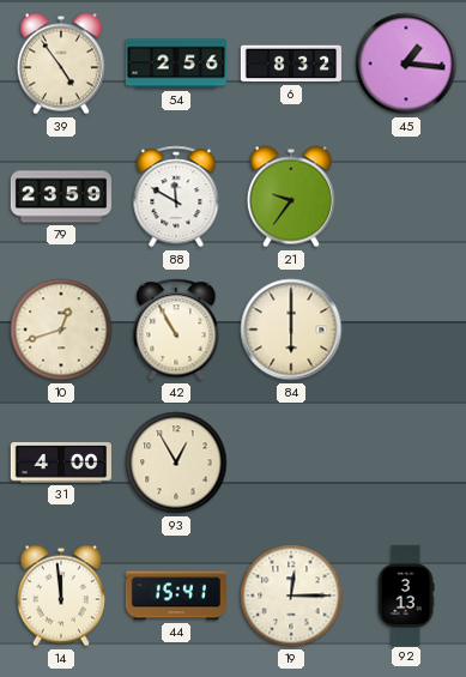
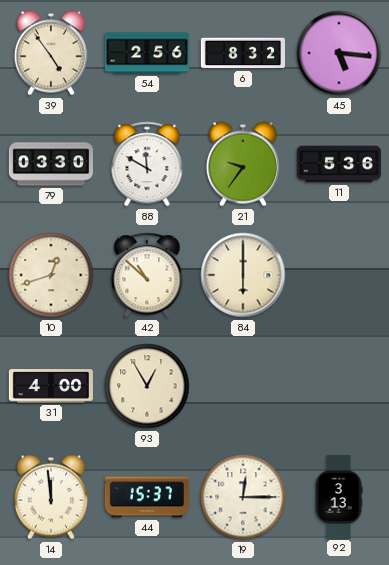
45: 1:16 -> 5:16 (339, 53)
79: 23:59 -> 03:30 (50, 164)
11: none -> 5:36 (338, 164)
42: 10:55 -> 10:52 (147, 275)
44: 15:41 -> 15:37 (146, 497)
